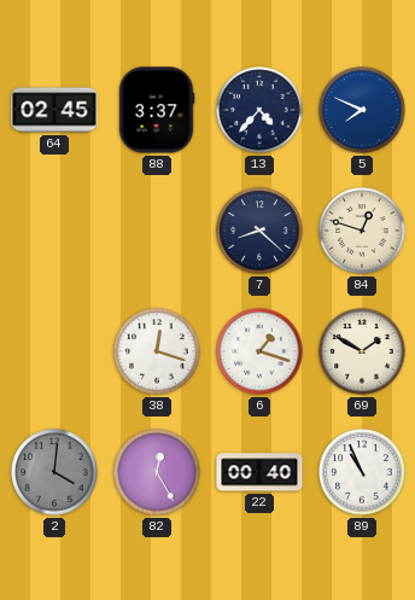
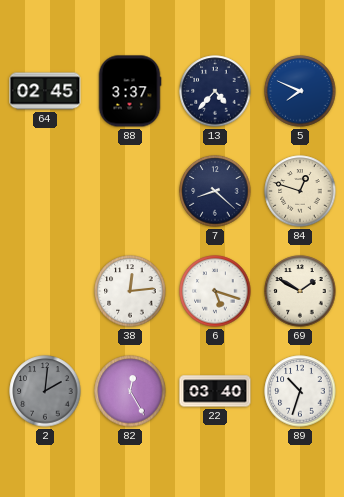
38: 12:18 -> 12:14 (130, 291)
6: 1:18 -> 5:18 (215, 291)
2: 4:01 -> 2:01 (45, 391)
22: 00:40 -> 03:40 (215, 391)
89: 10:56 -> 10:33 (300, 391)
